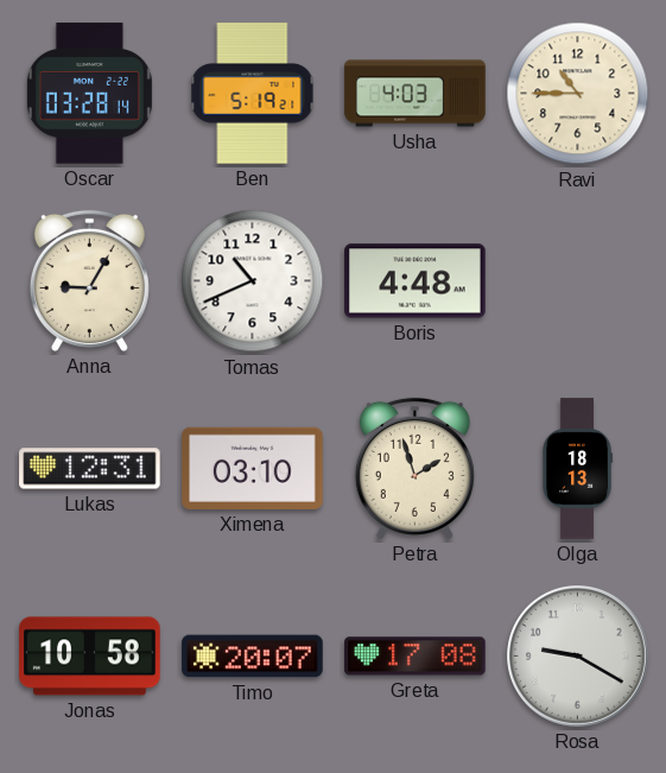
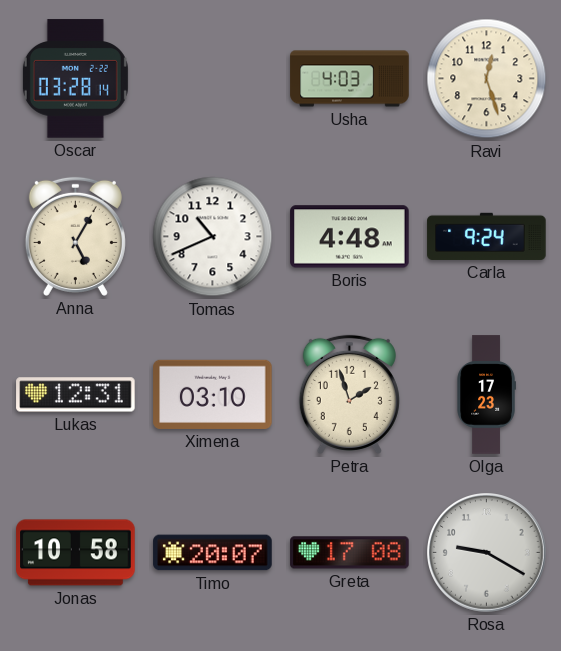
Ben: 5:19 -> none (253, 94)
Ravi: 10:45 -> 12:27 (487, 79)
Anna: 9:05 -> 5:05 (75, 236)
Carla: none -> 9:24 (487, 236)
Olga: 18:13 -> 17:23 (486, 395)
